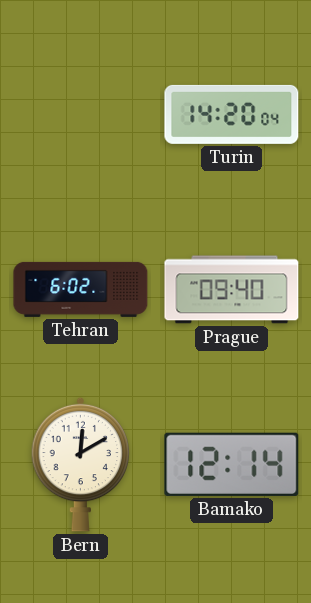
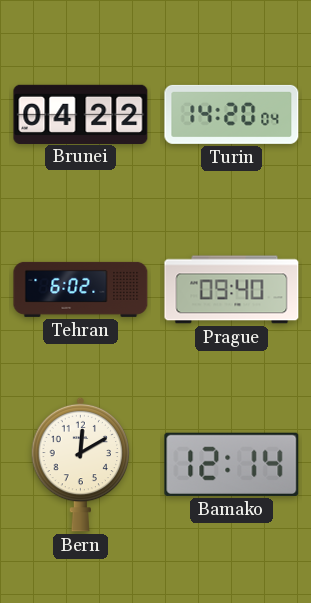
Brunei: none -> 04:22 (81, 114)
